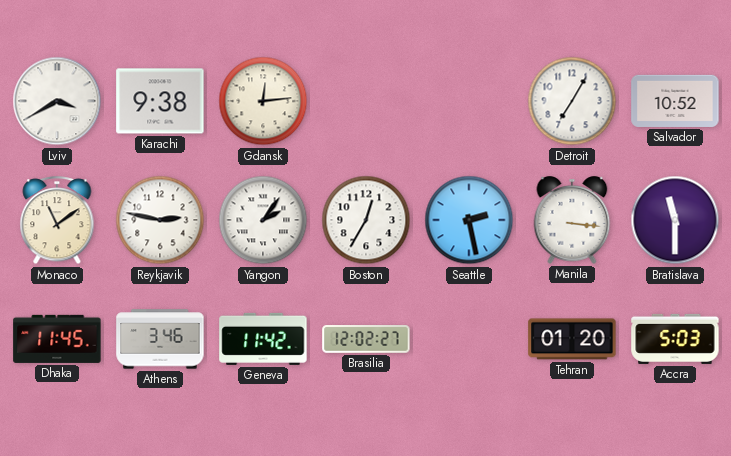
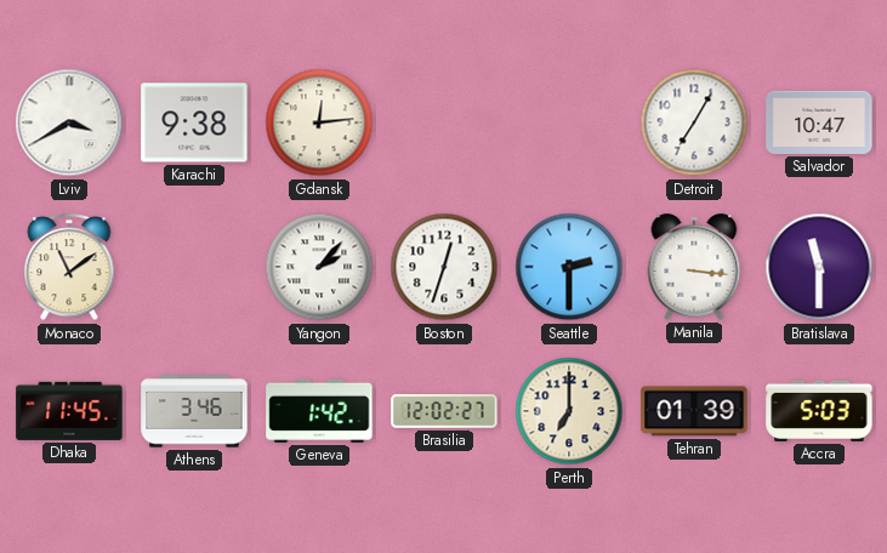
Salvador: 10:52 -> 10:47 (819, 122)
Reykjavik: 2:47 -> none (160, 220)
Yangon: 2:06 -> 2:07 (319, 267)
Boston: 12:35 -> 12:33 (444, 267)
Seattle: 2:28 -> 2:30 (569, 267)
Geneva: 11:42 -> 1:42 (319, 411)
Perth: none -> 7:00 (569, 411)
Tehran: 01:20 -> 01:39 (694, 411)
